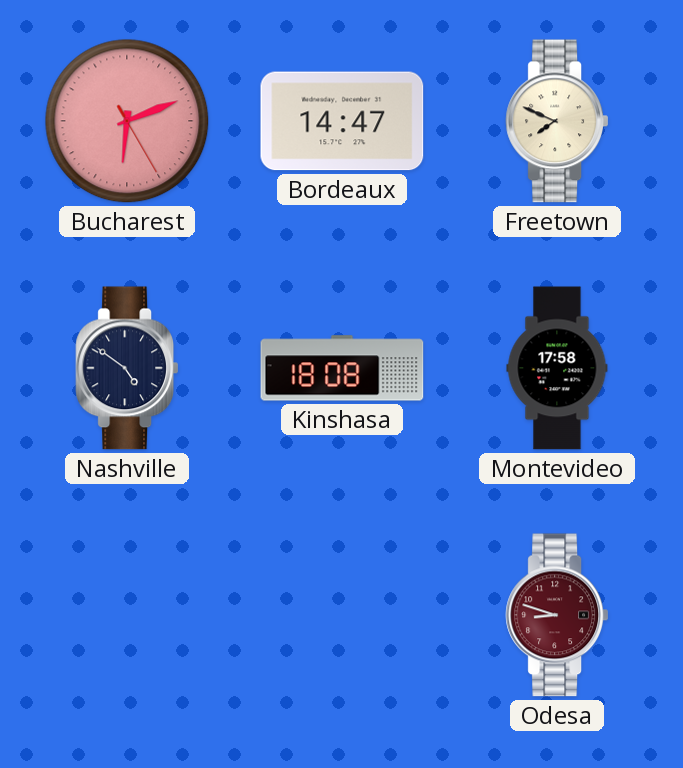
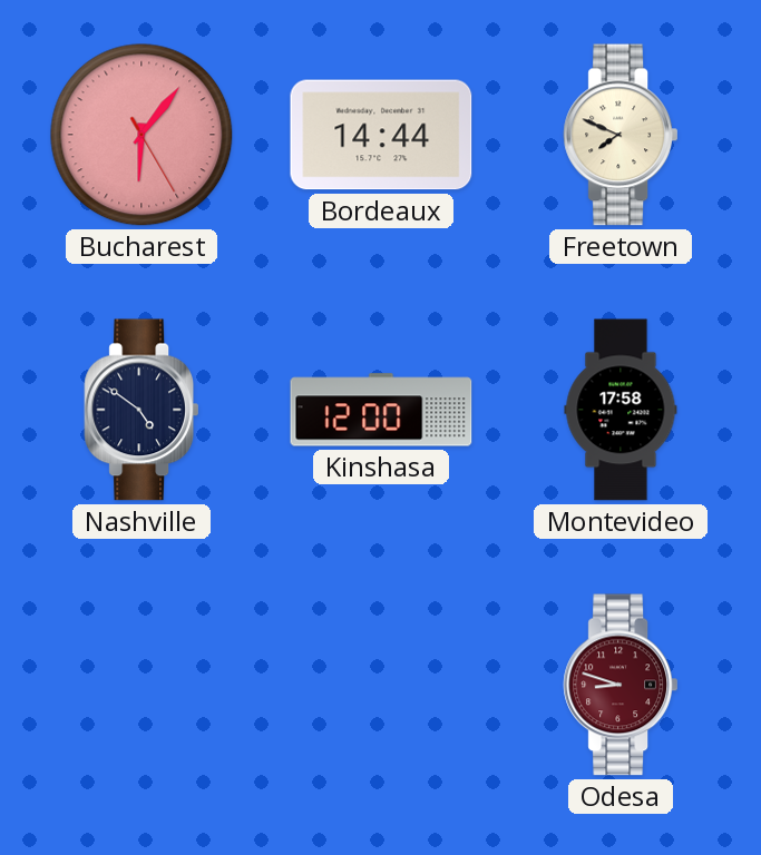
Bucharest: 6:11 -> 6:06 (142, 135)
Bordeaux: 14:47 -> 14:44 (381, 135)
Kinshasa: 18:08 -> 12:00 (381, 410)
